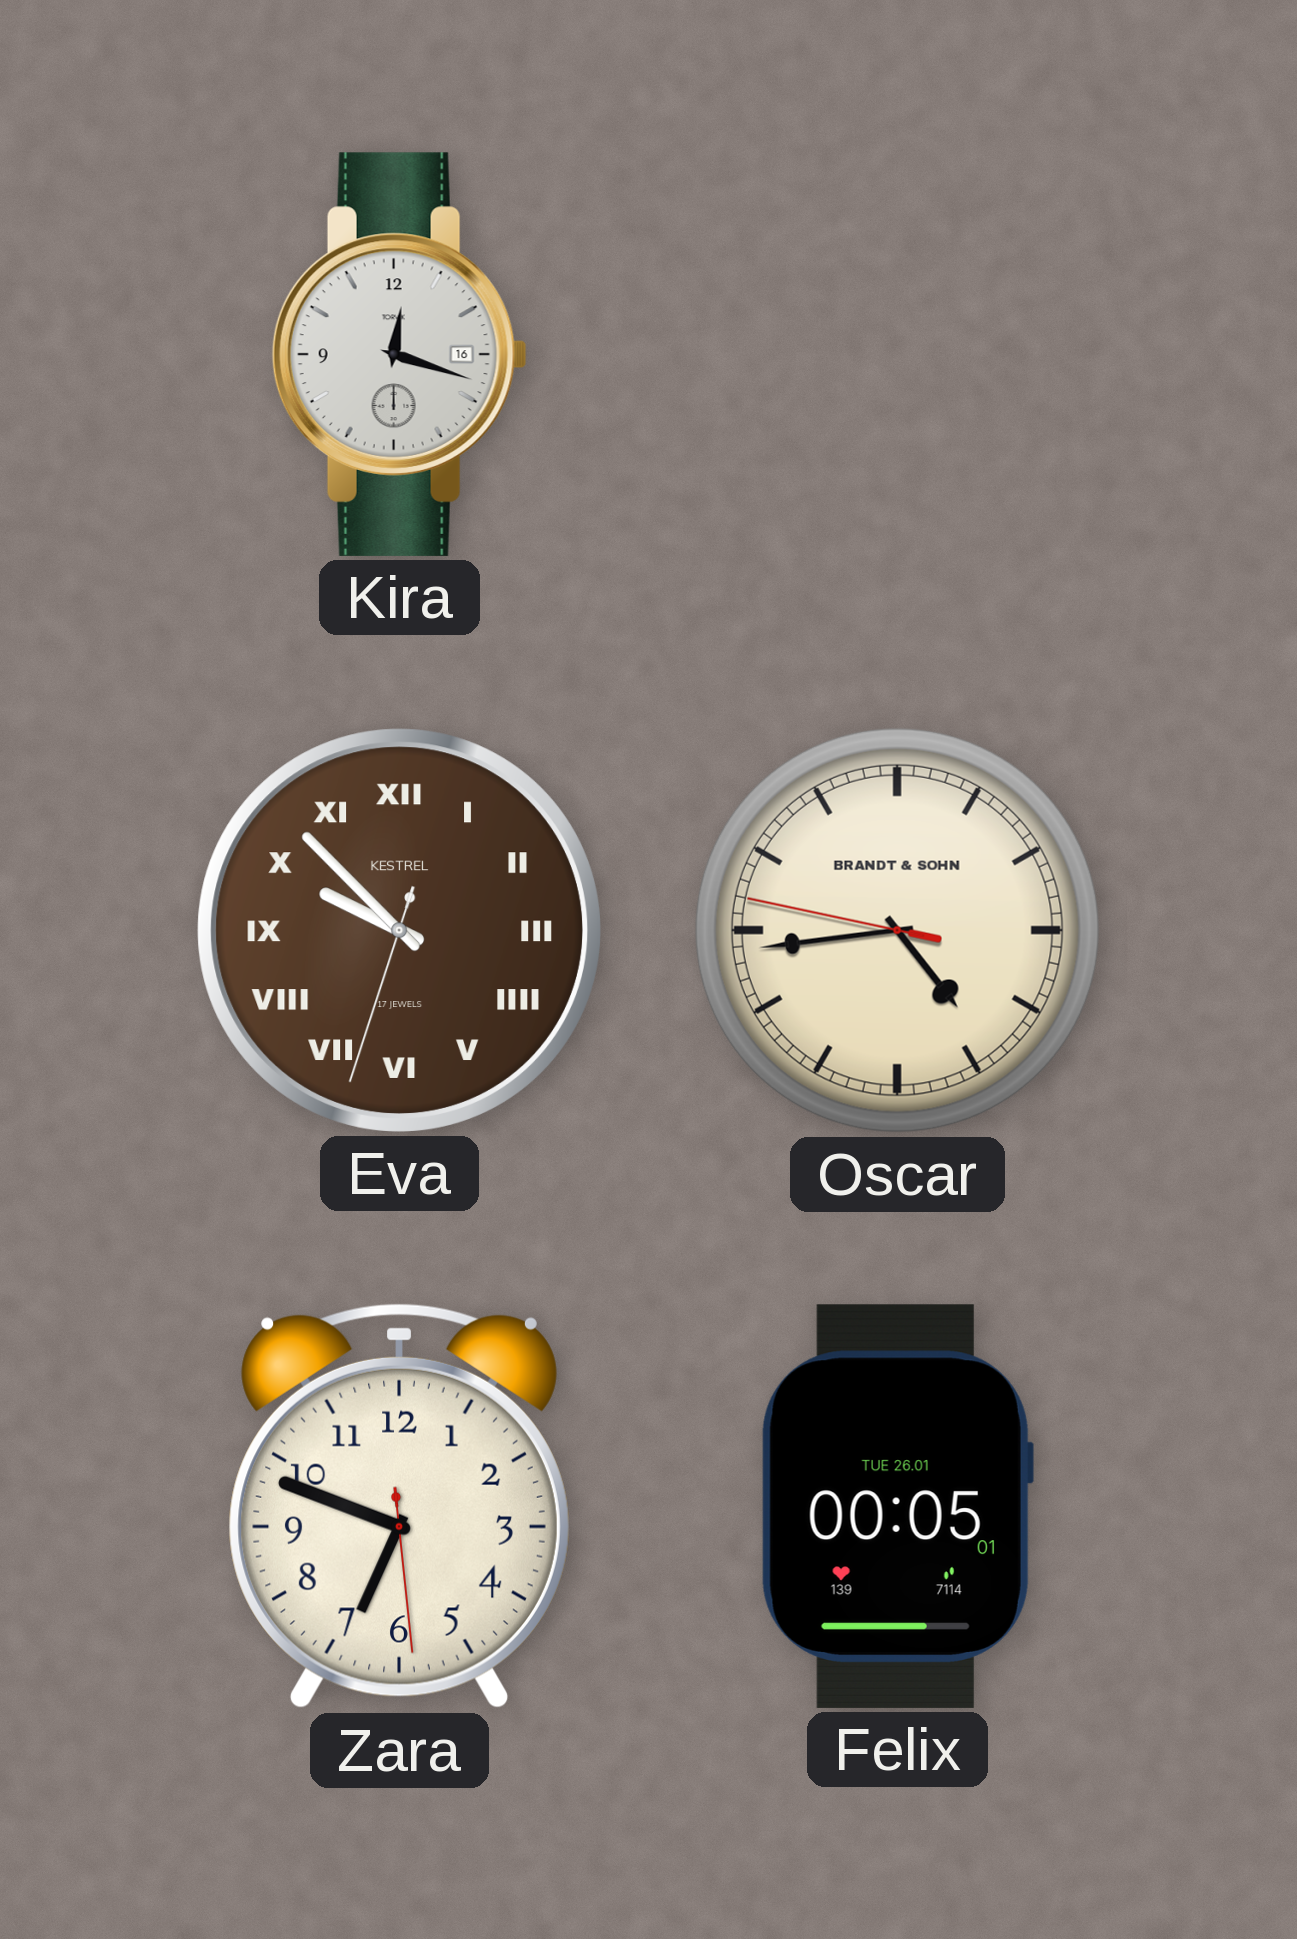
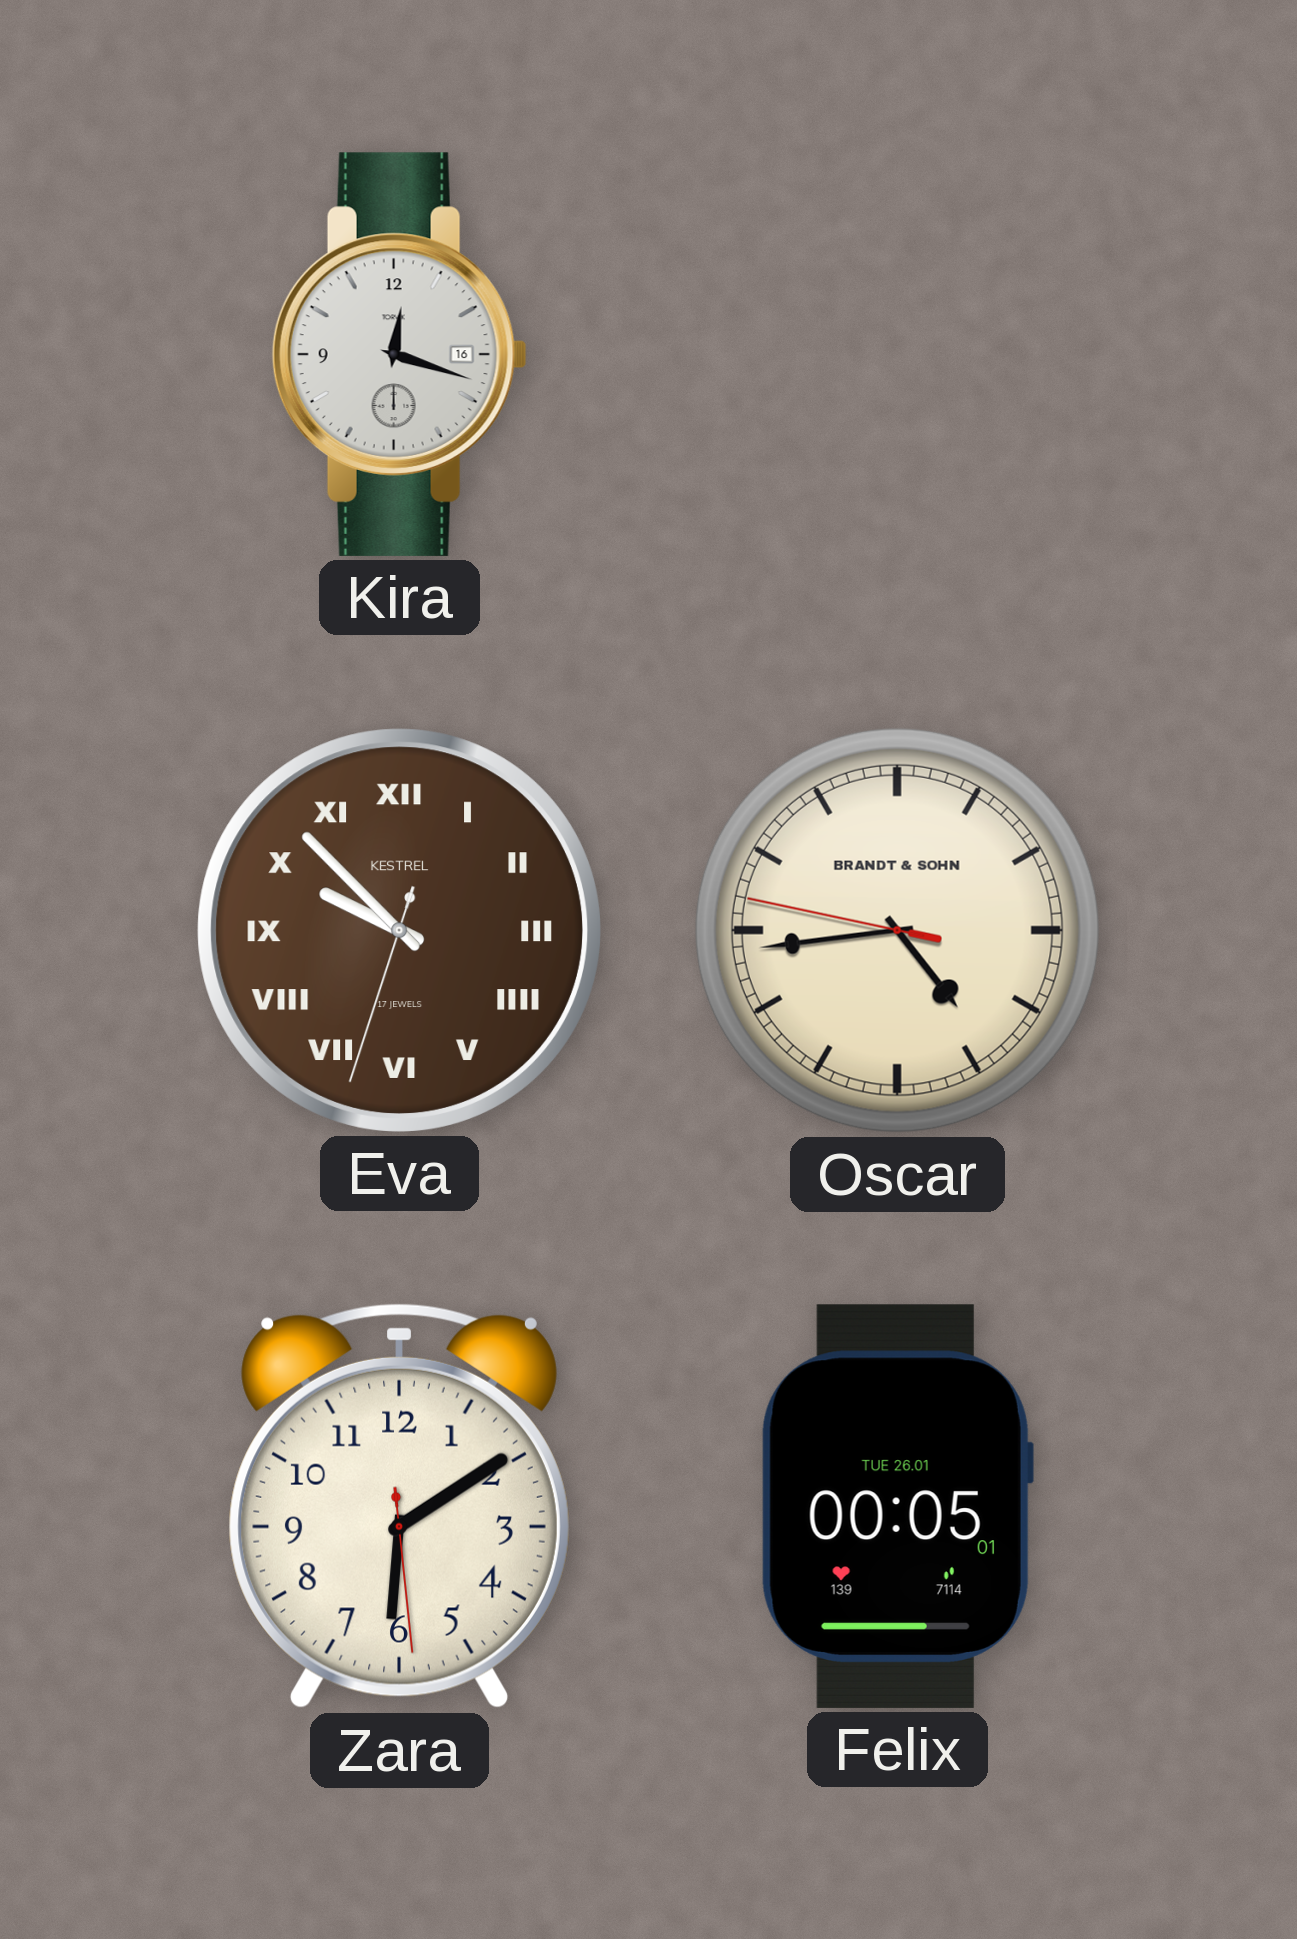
Zara: 6:48 -> 6:09 (399, 1506)
